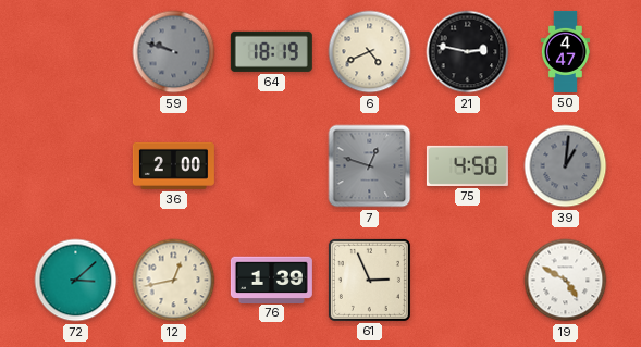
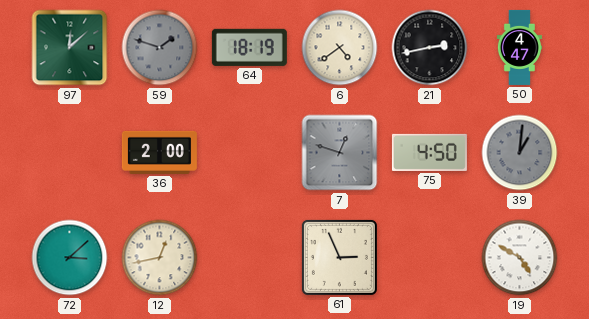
97: none -> 12:08 (70, 48)
59: 9:48 -> 1:48 (160, 48)
6: 4:41 -> 4:39 (340, 48)
21: 2:47 -> 2:43 (430, 48)
76: 1:39 -> none (271, 280)
